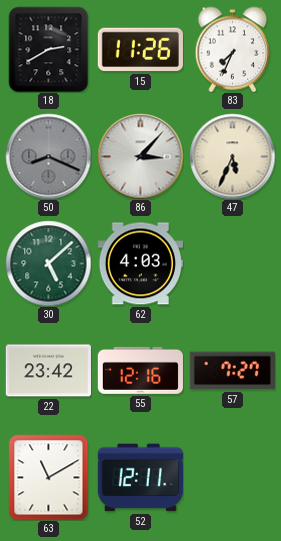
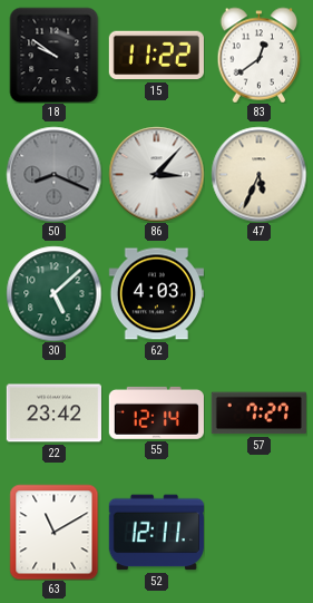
18: 2:40 -> 9:51 (55, 55)
15: 11:26 -> 11:22 (156, 56)
83: 7:34 -> 12:39 (260, 55)
55: 12:16 -> 12:14 (156, 412)
